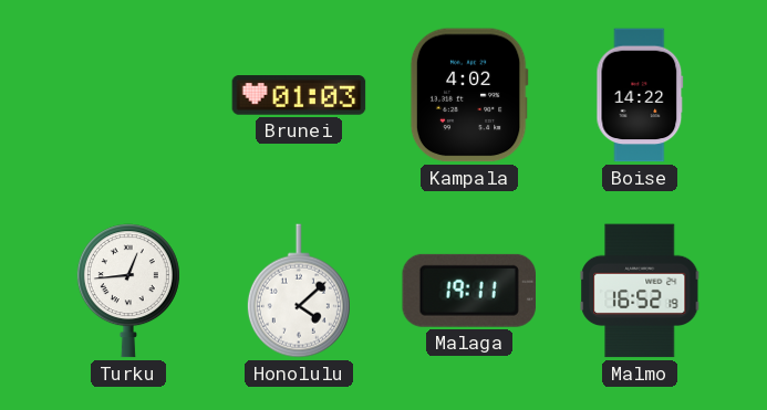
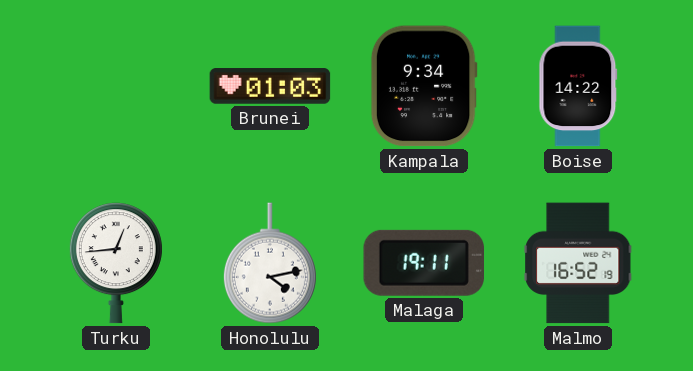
Kampala: 4:02 -> 9:34 (424, 86)
Honolulu: 4:08 -> 4:13 (270, 263)
